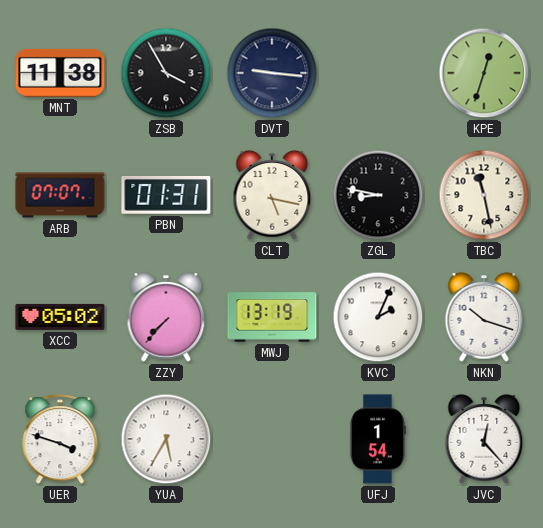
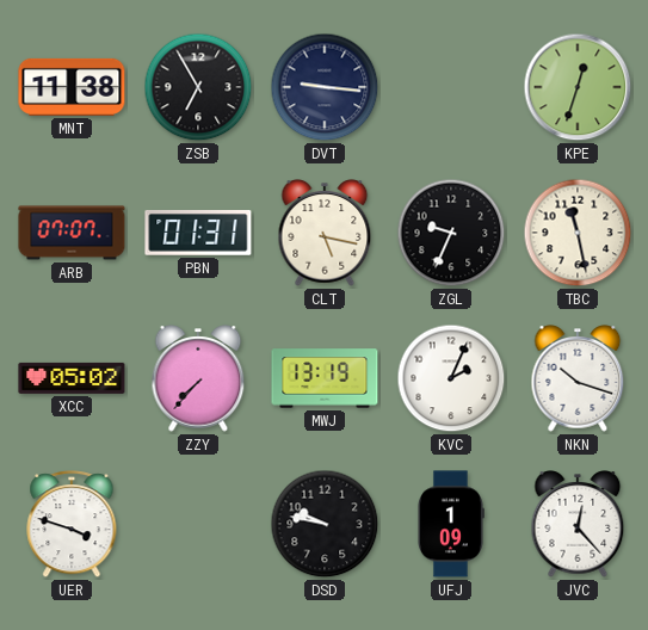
ZSB: 3:55 -> 6:55 (198, 87)
ZGL: 8:47 -> 9:34 (451, 233)
YUA: 5:35 -> none (166, 439)
DSD: none -> 9:47 (325, 524)
UFJ: 1:54 -> 1:09 (451, 524)
